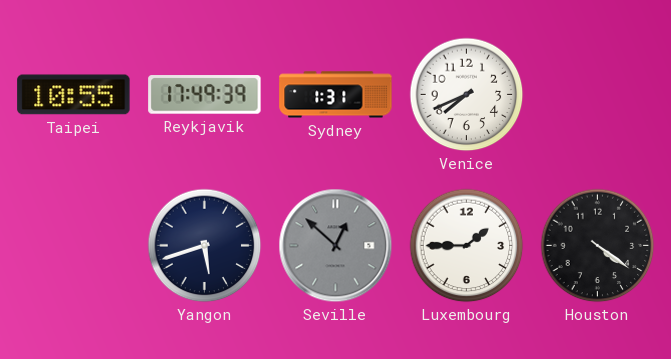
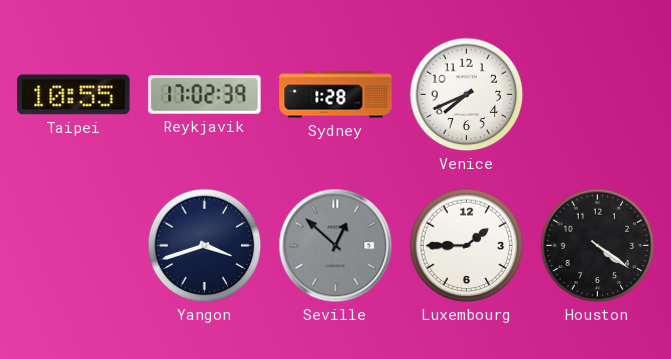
Reykjavik: 17:49 -> 17:02 (205, 95)
Sydney: 1:31 -> 1:28 (336, 95)
Yangon: 5:42 -> 3:42 (205, 246)
